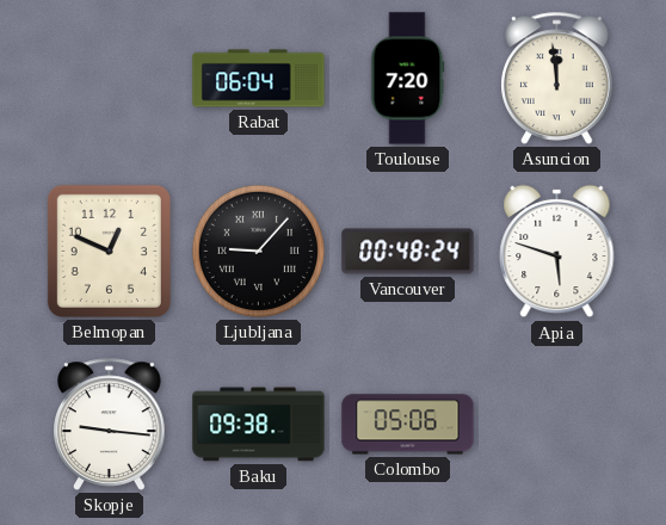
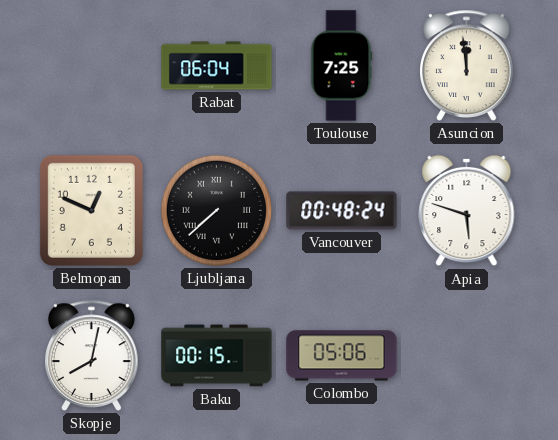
Toulouse: 7:20 -> 7:25 (341, 66)
Ljubljana: 9:07 -> 7:38 (216, 210)
Skopje: 9:16 -> 8:02 (92, 355)
Baku: 09:38 -> 00:15 (217, 356)
